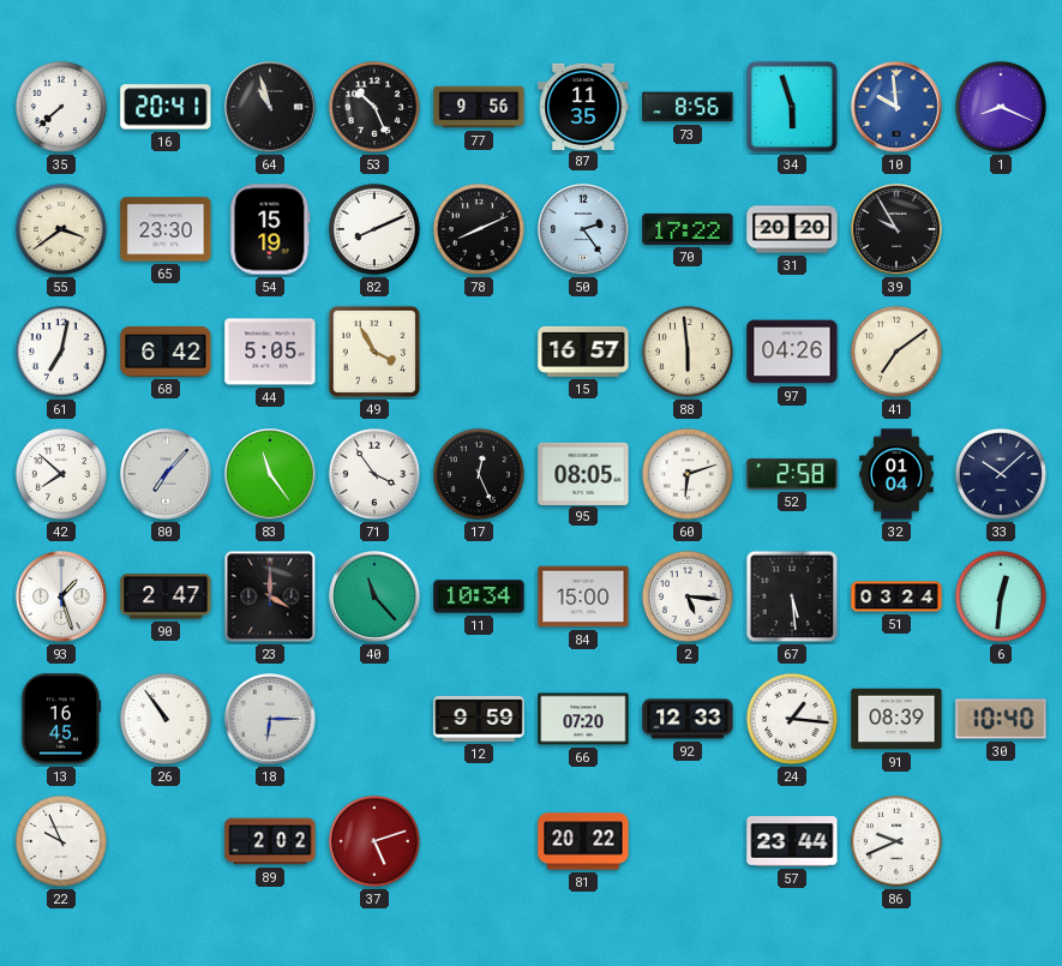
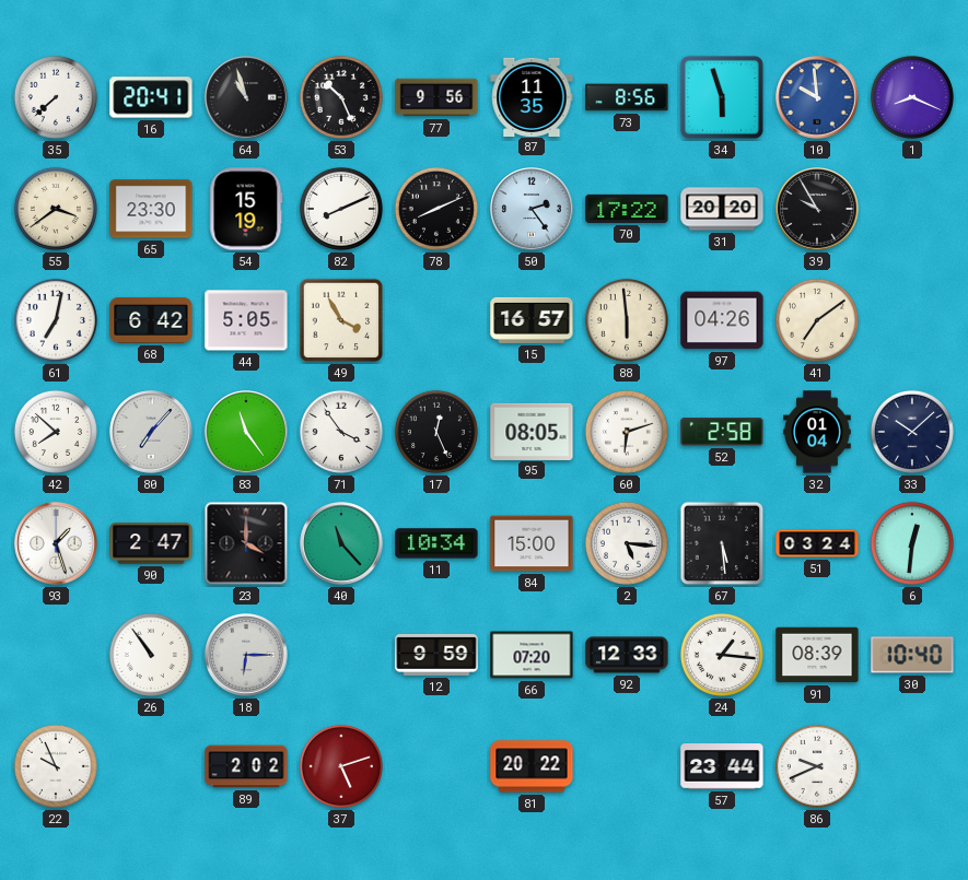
13: 16:45 -> none (61, 719)
